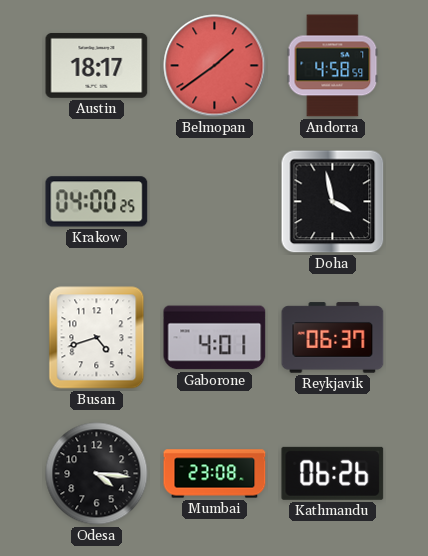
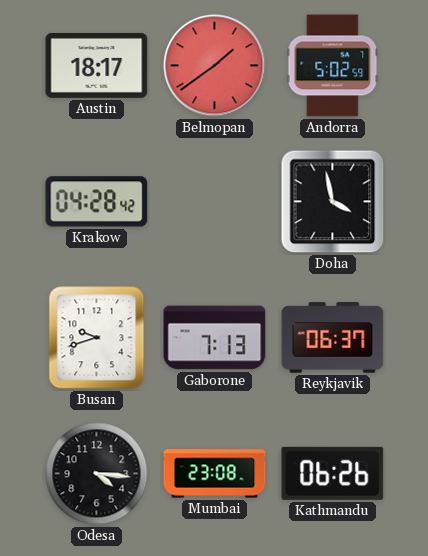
Andorra: 4:58 -> 5:02 (333, 66)
Krakow: 04:00 -> 04:28 (97, 202)
Busan: 4:42 -> 9:42 (97, 338)
Gaborone: 4:01 -> 7:13 (215, 338)
